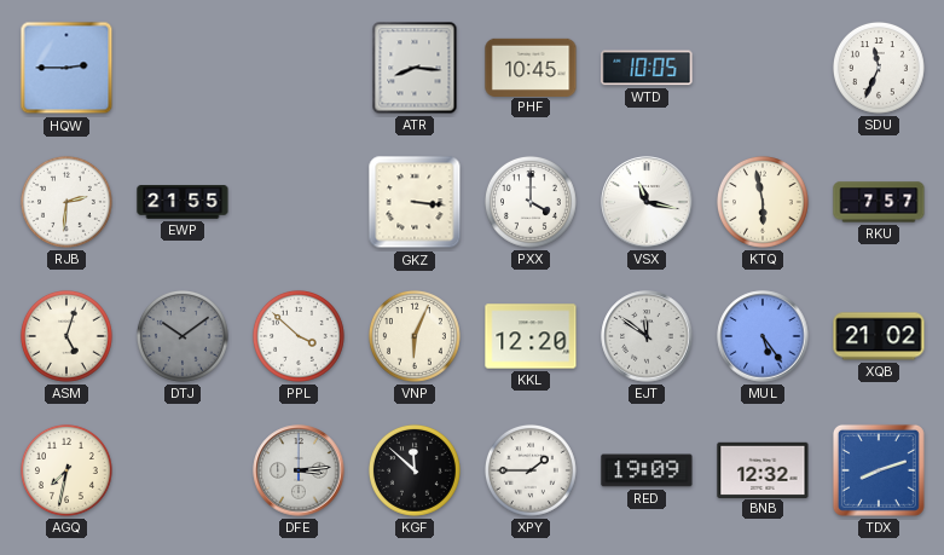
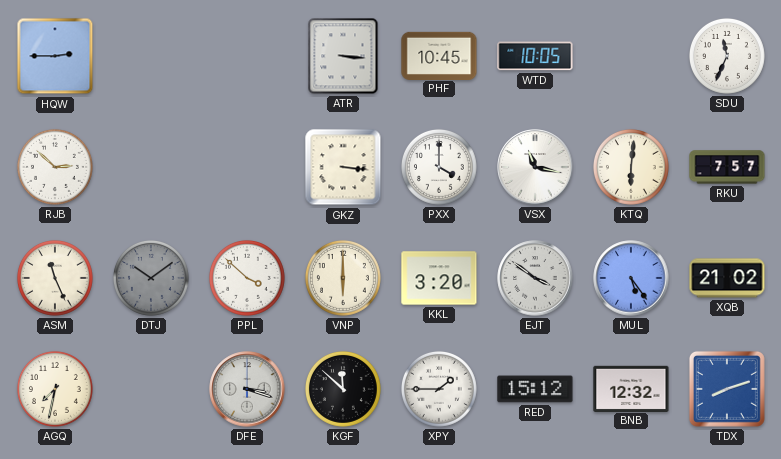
ATR: 8:16 -> 3:16 (343, 56)
RJB: 2:31 -> 2:52 (55, 167)
EWP: 21:55 -> none (183, 202)
KTQ: 5:58 -> 6:01 (631, 167)
ASM: 5:03 -> 11:26 (55, 278)
VNP: 6:04 -> 6:00 (343, 278)
KKL: 12:20 -> 3:20 (439, 278)
EJT: 11:51 -> 3:51 (535, 278)
DFE: 3:14 -> 3:18 (247, 389)
RED: 19:09 -> 15:12 (535, 389)
